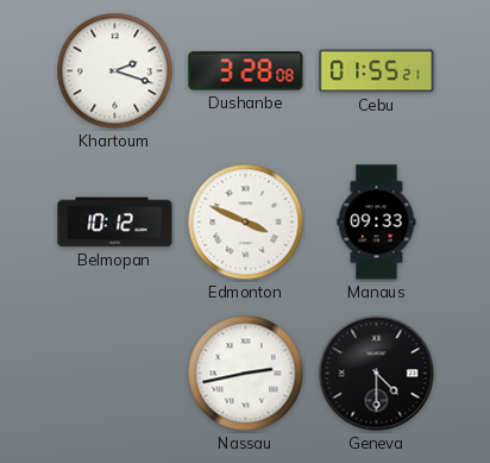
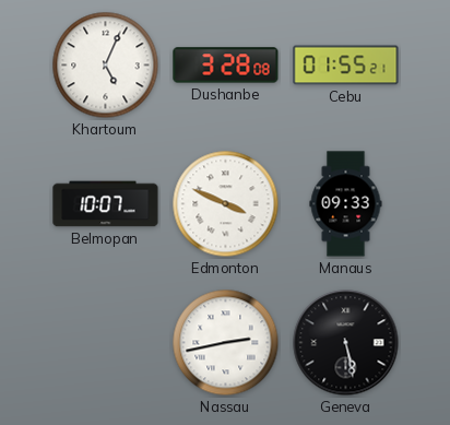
Khartoum: 2:18 -> 5:04 (106, 66)
Belmopan: 10:12 -> 10:07 (106, 204)
Geneva: 4:30 -> 5:28 (346, 343)
